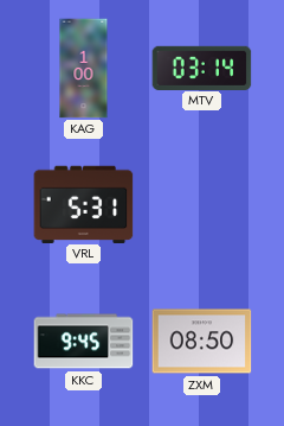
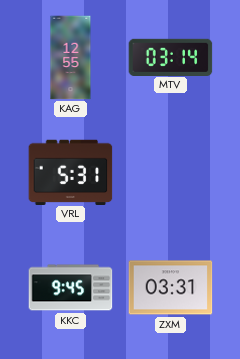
KAG: 1:00 -> 12:55 (71, 58)
ZXM: 08:50 -> 03:31 (171, 288)
